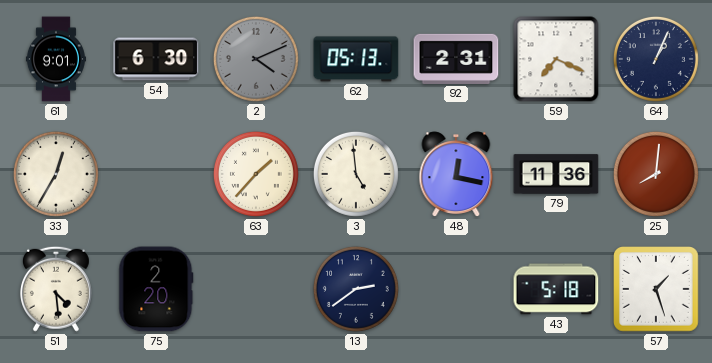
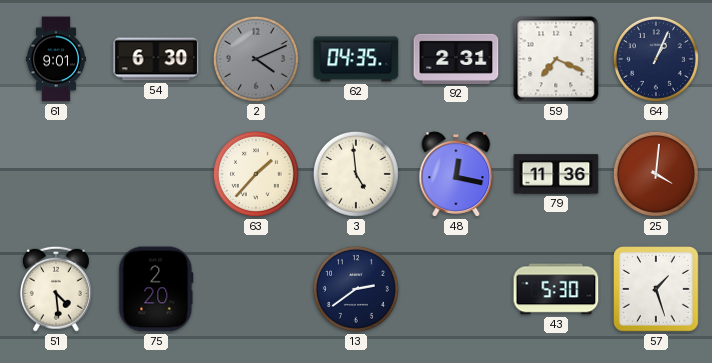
62: 05:13 -> 04:35 (356, 59)
33: 12:35 -> none (56, 174)
25: 8:01 -> 4:01 (656, 174)
43: 5:18 -> 5:30 (556, 289)
